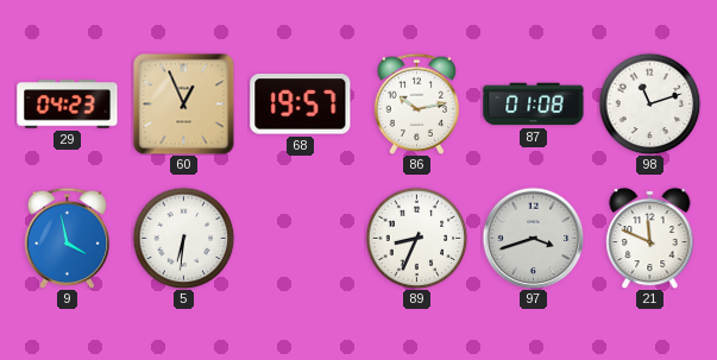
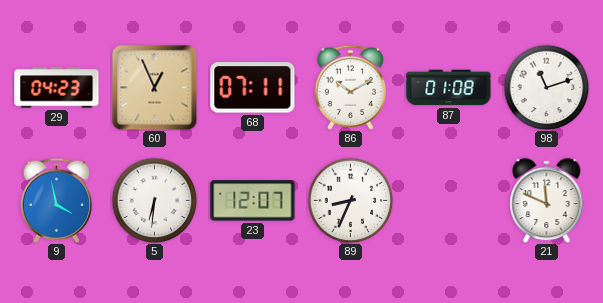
68: 19:57 -> 07:11 (253, 88)
86: 10:13 -> 10:10 (350, 87)
23: none -> 12:07 (253, 201)
97: 3:42 -> none (533, 238)
